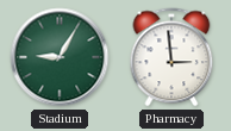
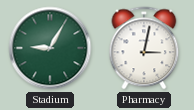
Pharmacy: 2:59 -> 3:02 (144, 48)
